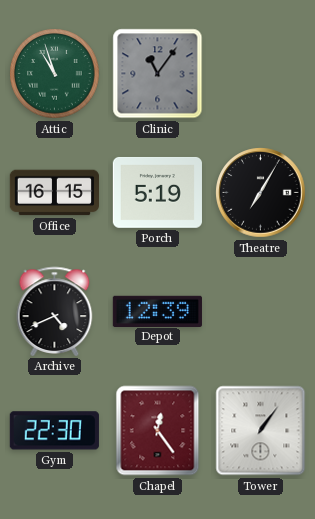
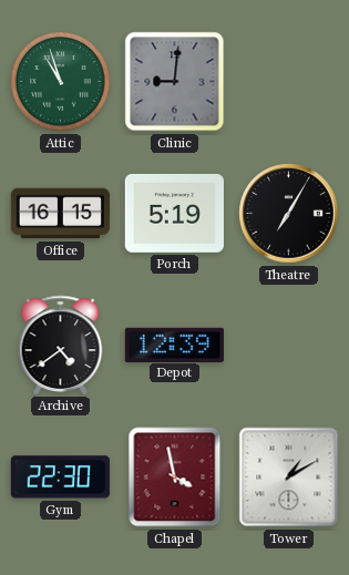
Clinic: 11:06 -> 9:01 (175, 82)
Archive: 4:41 -> 4:39 (61, 345)
Chapel: 12:24 -> 3:58 (175, 478)
Tower: 1:06 -> 1:10 (289, 478)
